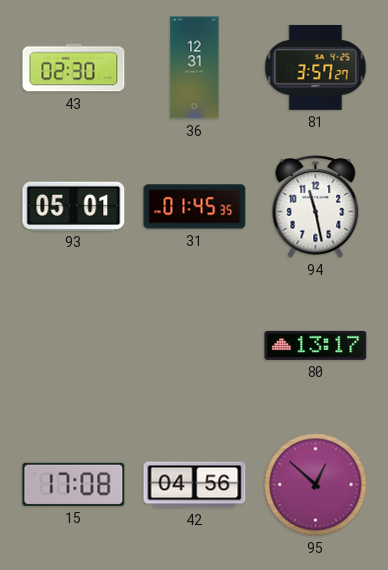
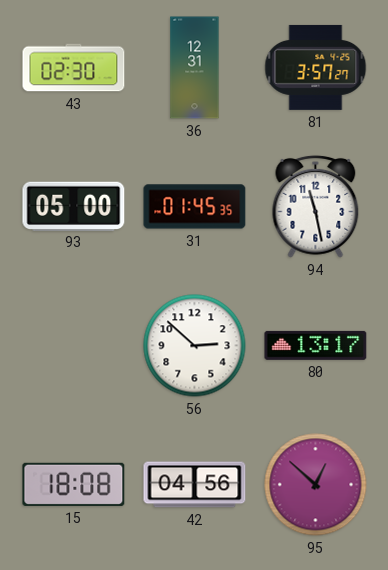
93: 05:01 -> 05:00 (74, 206)
56: none -> 2:52 (195, 346)
15: 17:08 -> 18:08 (74, 484)
